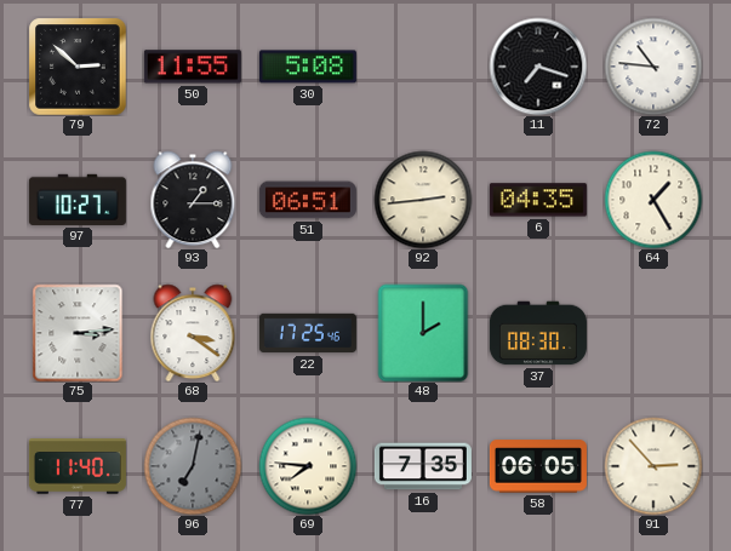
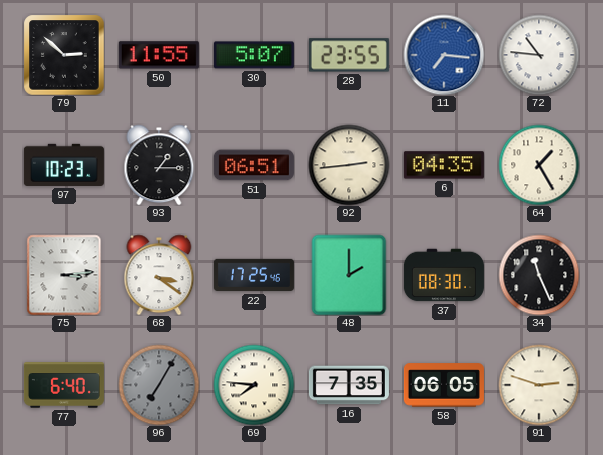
30: 5:08 -> 5:07 (254, 55)
28: none -> 23:55 (349, 55)
11: 7:18 -> 7:16 (444, 55)
11 dial: black -> blue (444, 55)
97: 10:27 -> 10:23 (64, 165)
34: none -> 11:26 (539, 275)
77: 11:40 -> 6:40 (64, 385)
96: 7:02 -> 7:05 (159, 385)
91: 2:53 -> 2:48 (539, 385)
